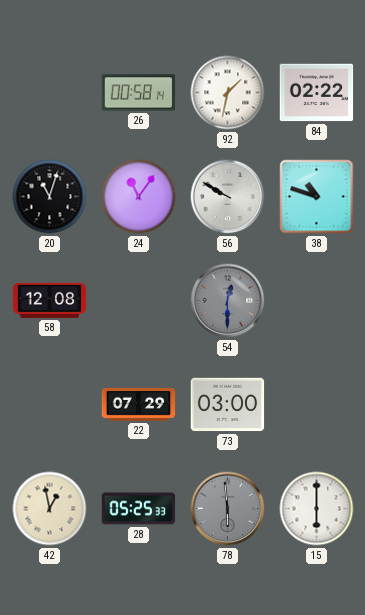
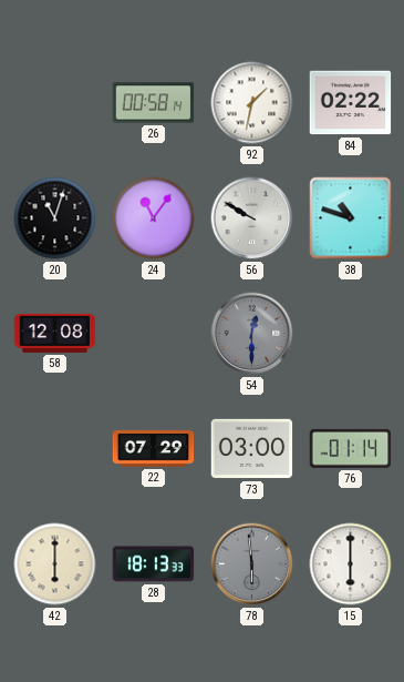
76: none -> 01:14 (351, 448)
42: 12:58 -> 6:00 (55, 564)
28: 05:25 -> 18:13 (154, 564)
